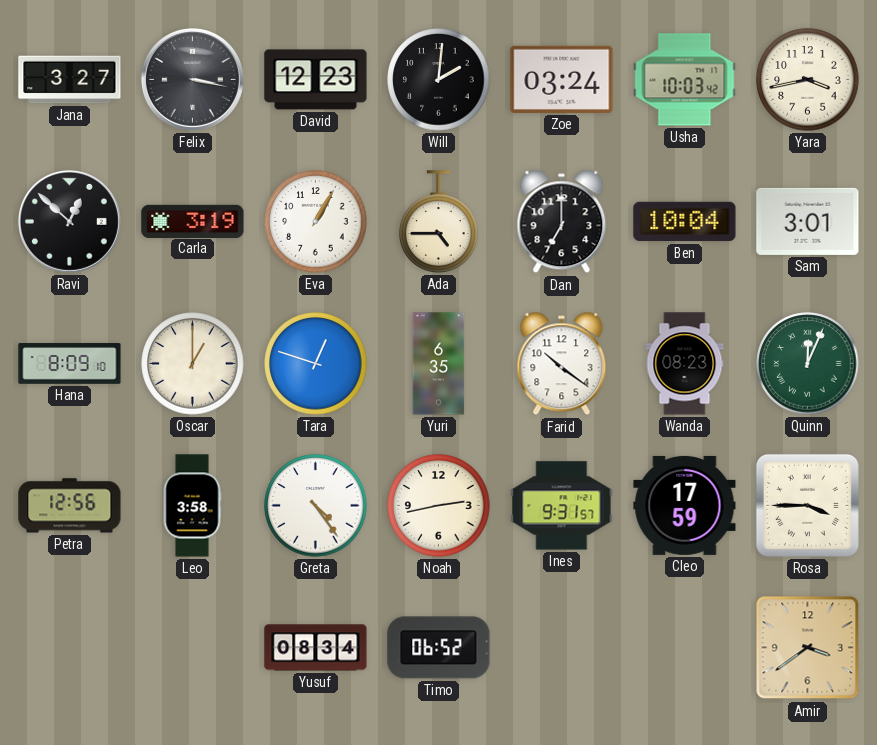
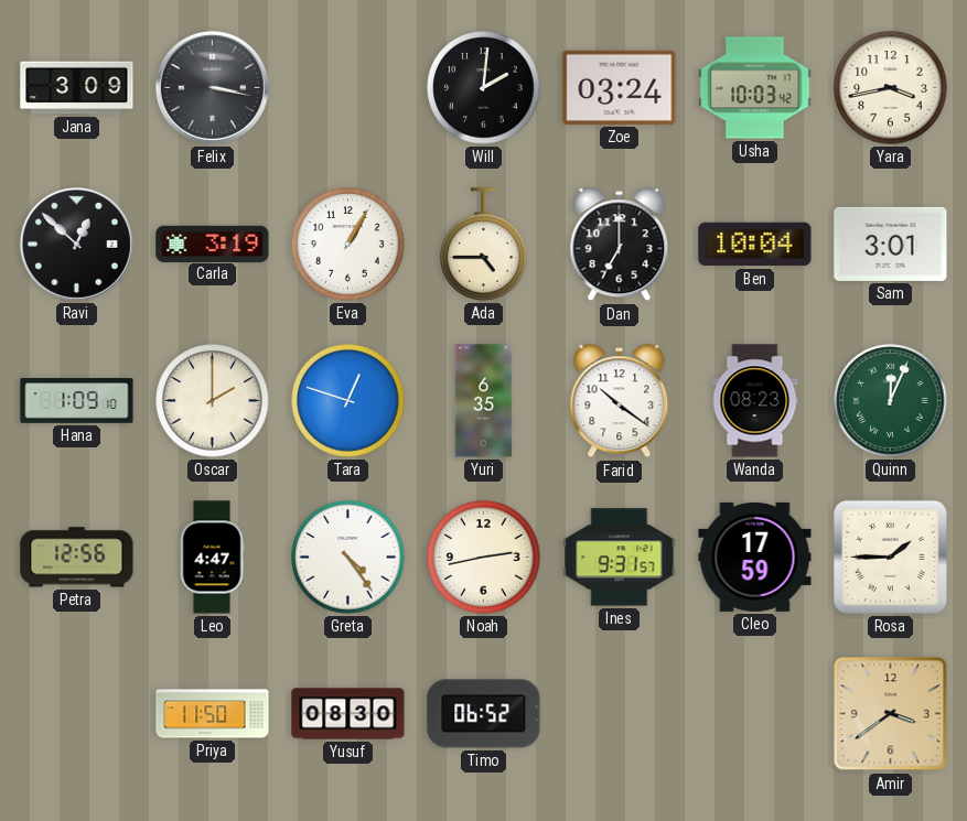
Jana: 3:27 -> 3:09 (77, 88)
David: 12:23 -> none (316, 80)
Hana: 8:09 -> 1:09 (77, 401)
Oscar: 1:00 -> 2:00 (213, 401)
Leo: 3:58 -> 4:47 (212, 558)
Rosa: 3:45 -> 1:45 (890, 557)
Priya: none -> 11:50 (213, 714)
Yusuf: 08:34 -> 08:30 (348, 714)
